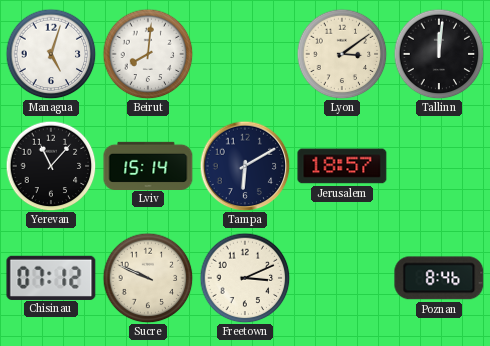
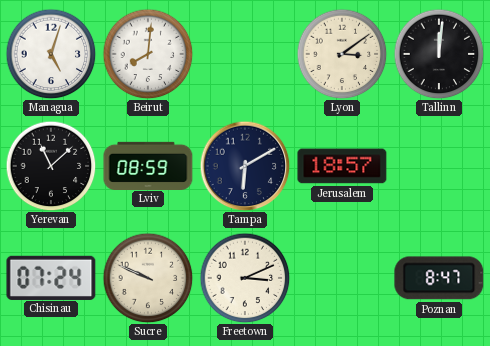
Yerevan: 11:07 -> 11:08 (51, 166)
Lviv: 15:14 -> 08:59 (148, 165)
Chisinau: 07:12 -> 07:24 (51, 277)
Poznan: 8:46 -> 8:47 (439, 278)
